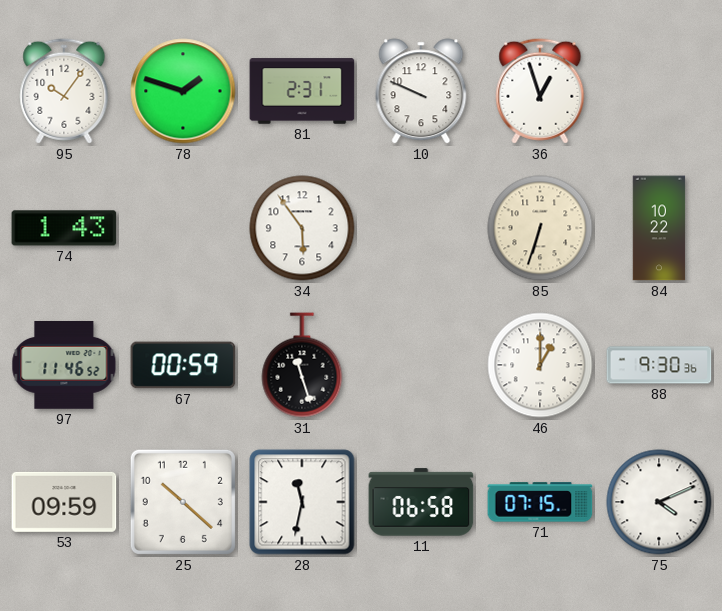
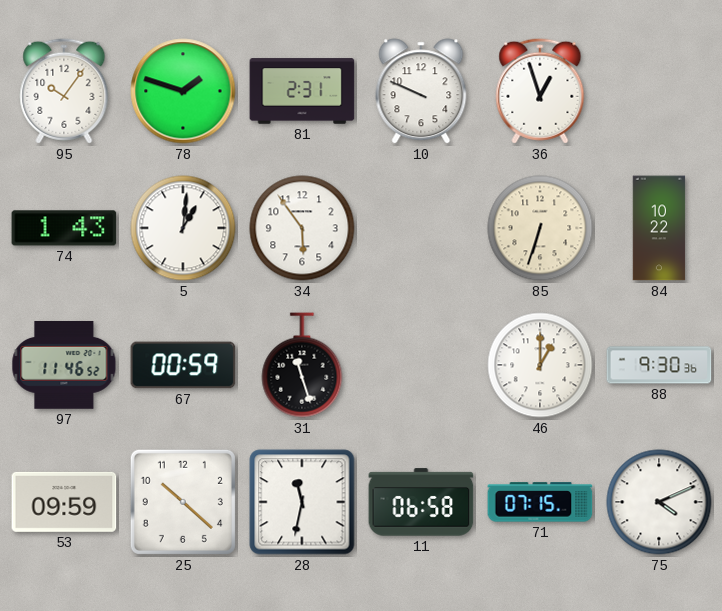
5: none -> 1:01 (183, 228)
